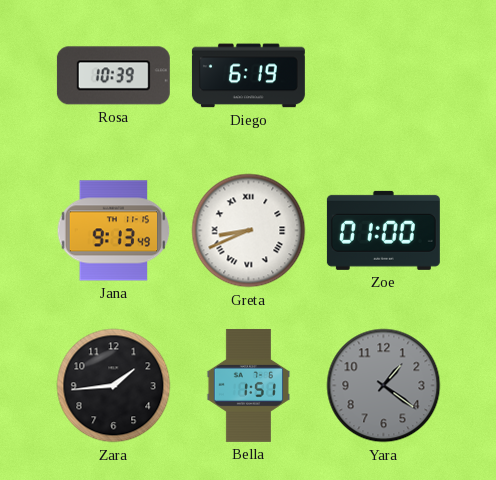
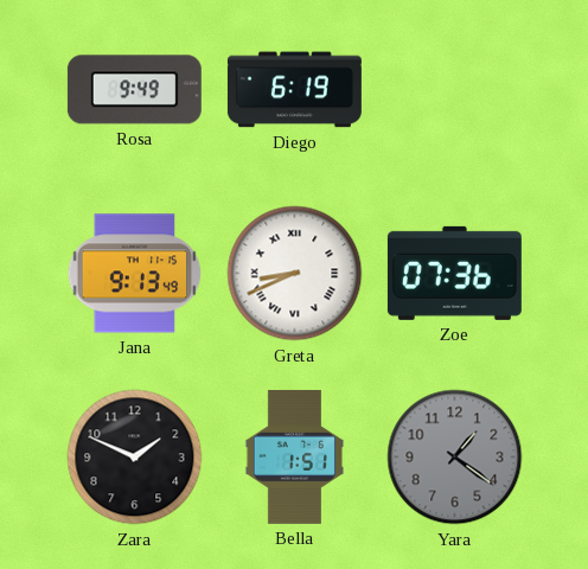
Rosa: 10:39 -> 9:49 (134, 90)
Zoe: 01:00 -> 07:36 (454, 273)
Zara: 1:44 -> 1:49 (135, 458)
